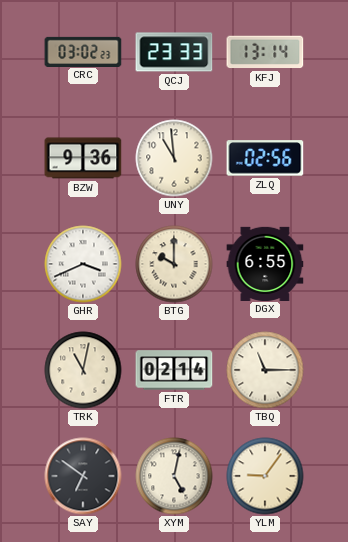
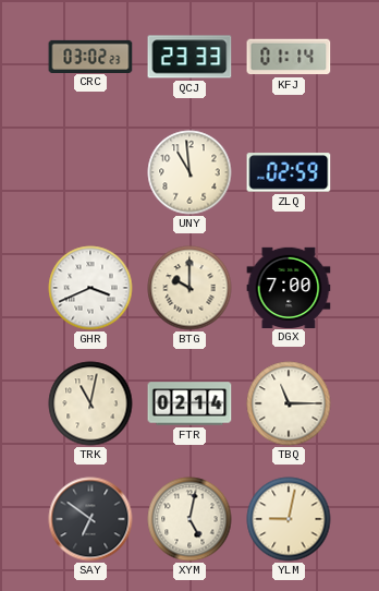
KFJ: 13:14 -> 01:14 (289, 57)
BZW: 9:36 -> none (83, 158)
ZLQ: 02:56 -> 02:59 (289, 172)
DGX: 6:55 -> 7:00 (289, 287)
YLM: 9:06 -> 9:02 (289, 519)
